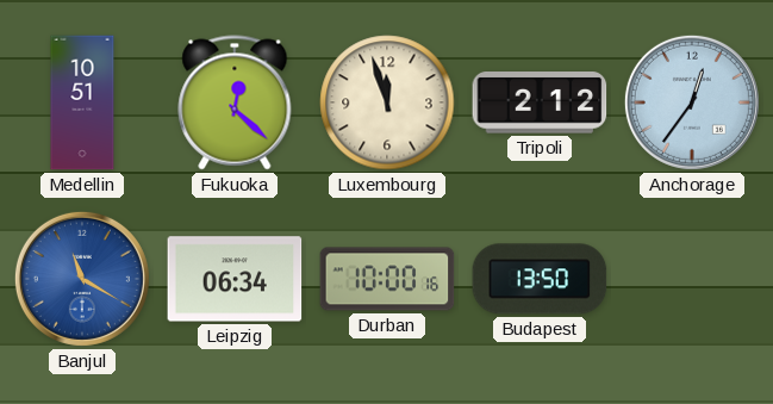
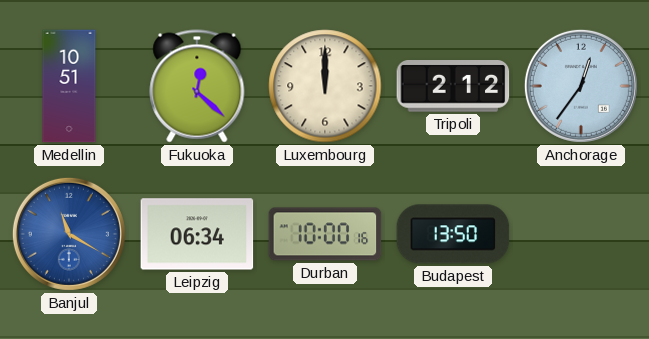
Luxembourg: 11:57 -> 12:00 (325, 86)
